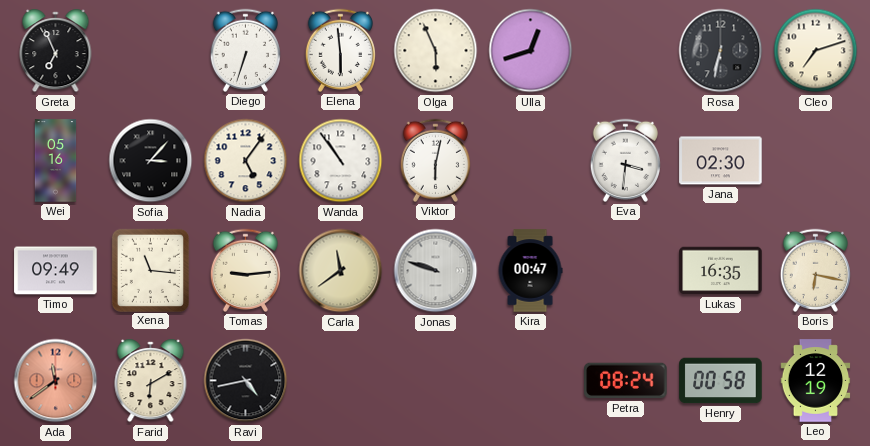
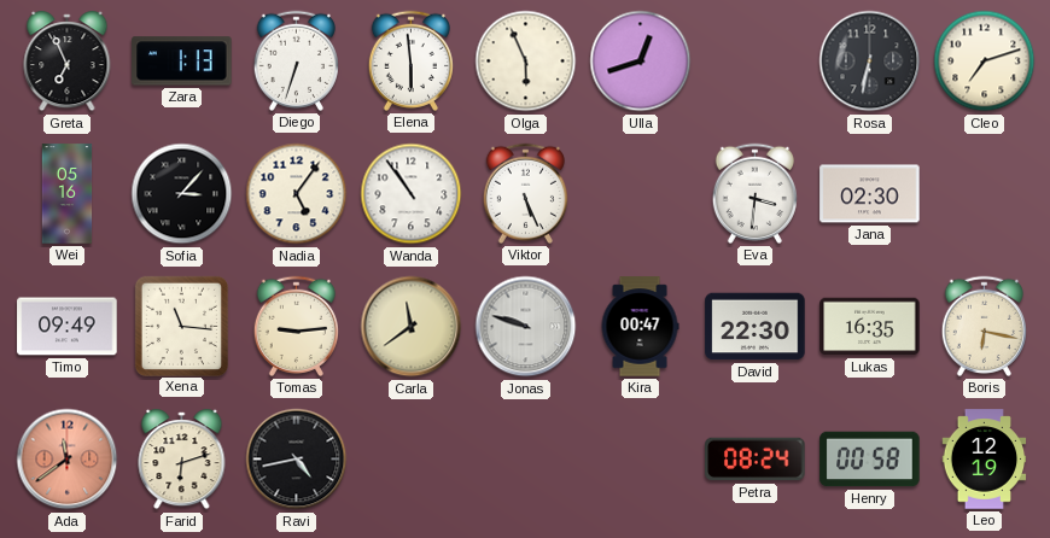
Zara: none -> 1:13 (182, 62)
Viktor: 6:02 -> 5:26 (525, 193)
David: none -> 22:30 (756, 327)
Farid: 6:10 -> 6:12 (182, 460)
